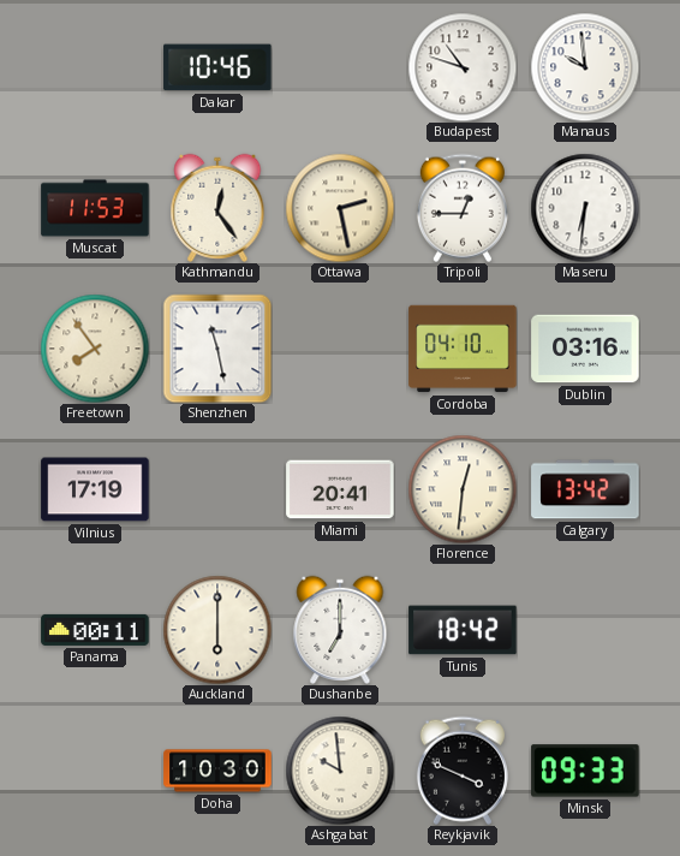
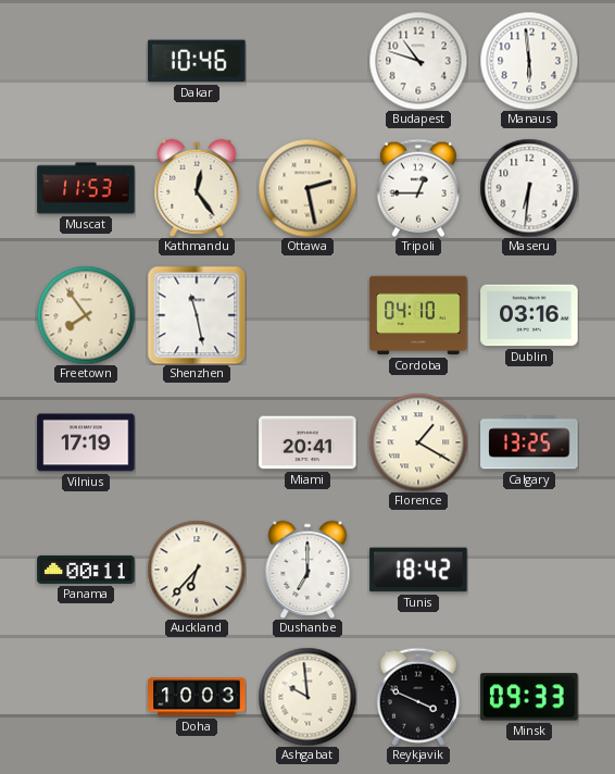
Manaus: 9:59 -> 5:59 (529, 61)
Florence: 12:31 -> 1:20 (418, 442)
Calgary: 13:42 -> 13:25 (529, 442)
Auckland: 6:00 -> 6:37 (197, 570)
Doha: 10:30 -> 10:03 (197, 697)
